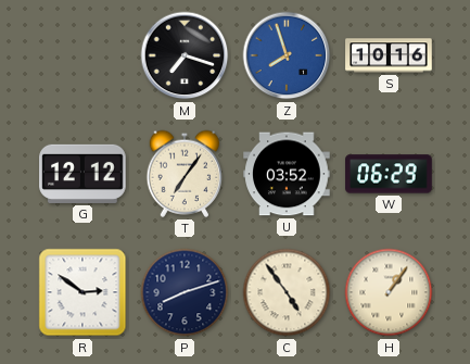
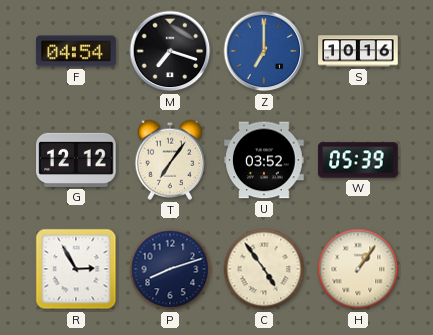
F: none -> 04:54 (76, 51)
Z: 7:57 -> 7:00 (264, 51)
W: 06:29 -> 05:39 (358, 160)
R: 2:51 -> 2:55 (76, 269)
